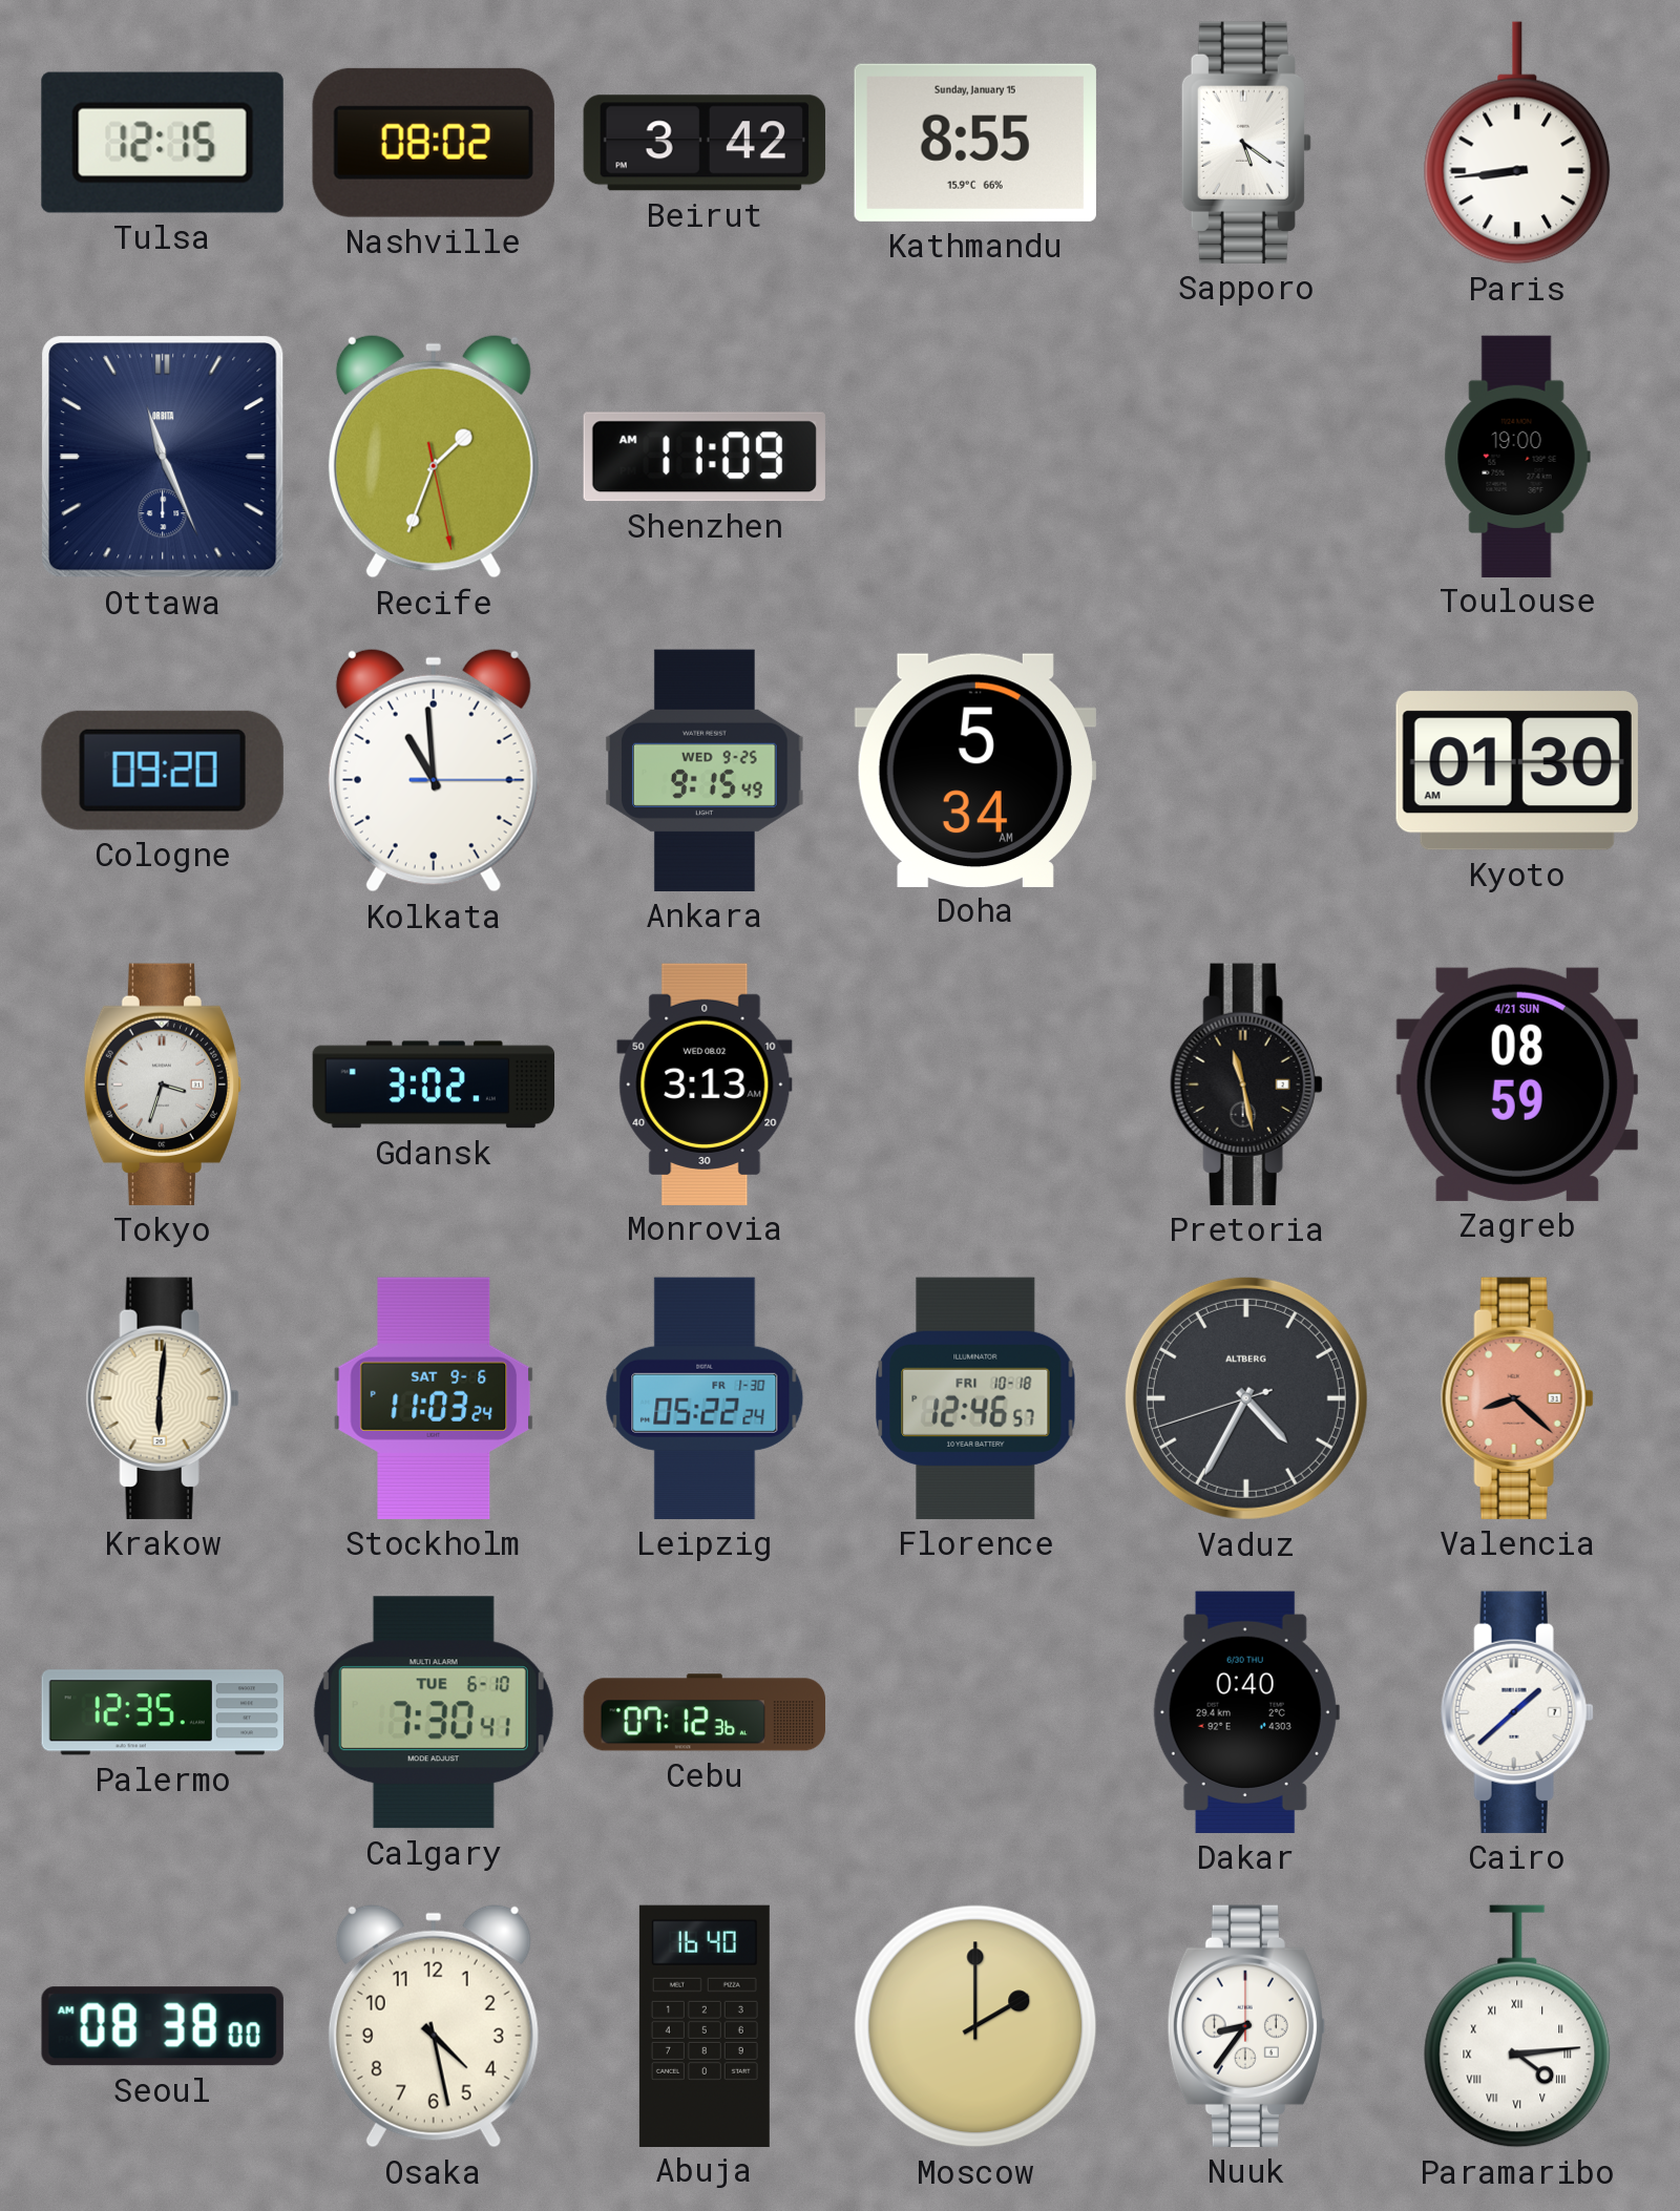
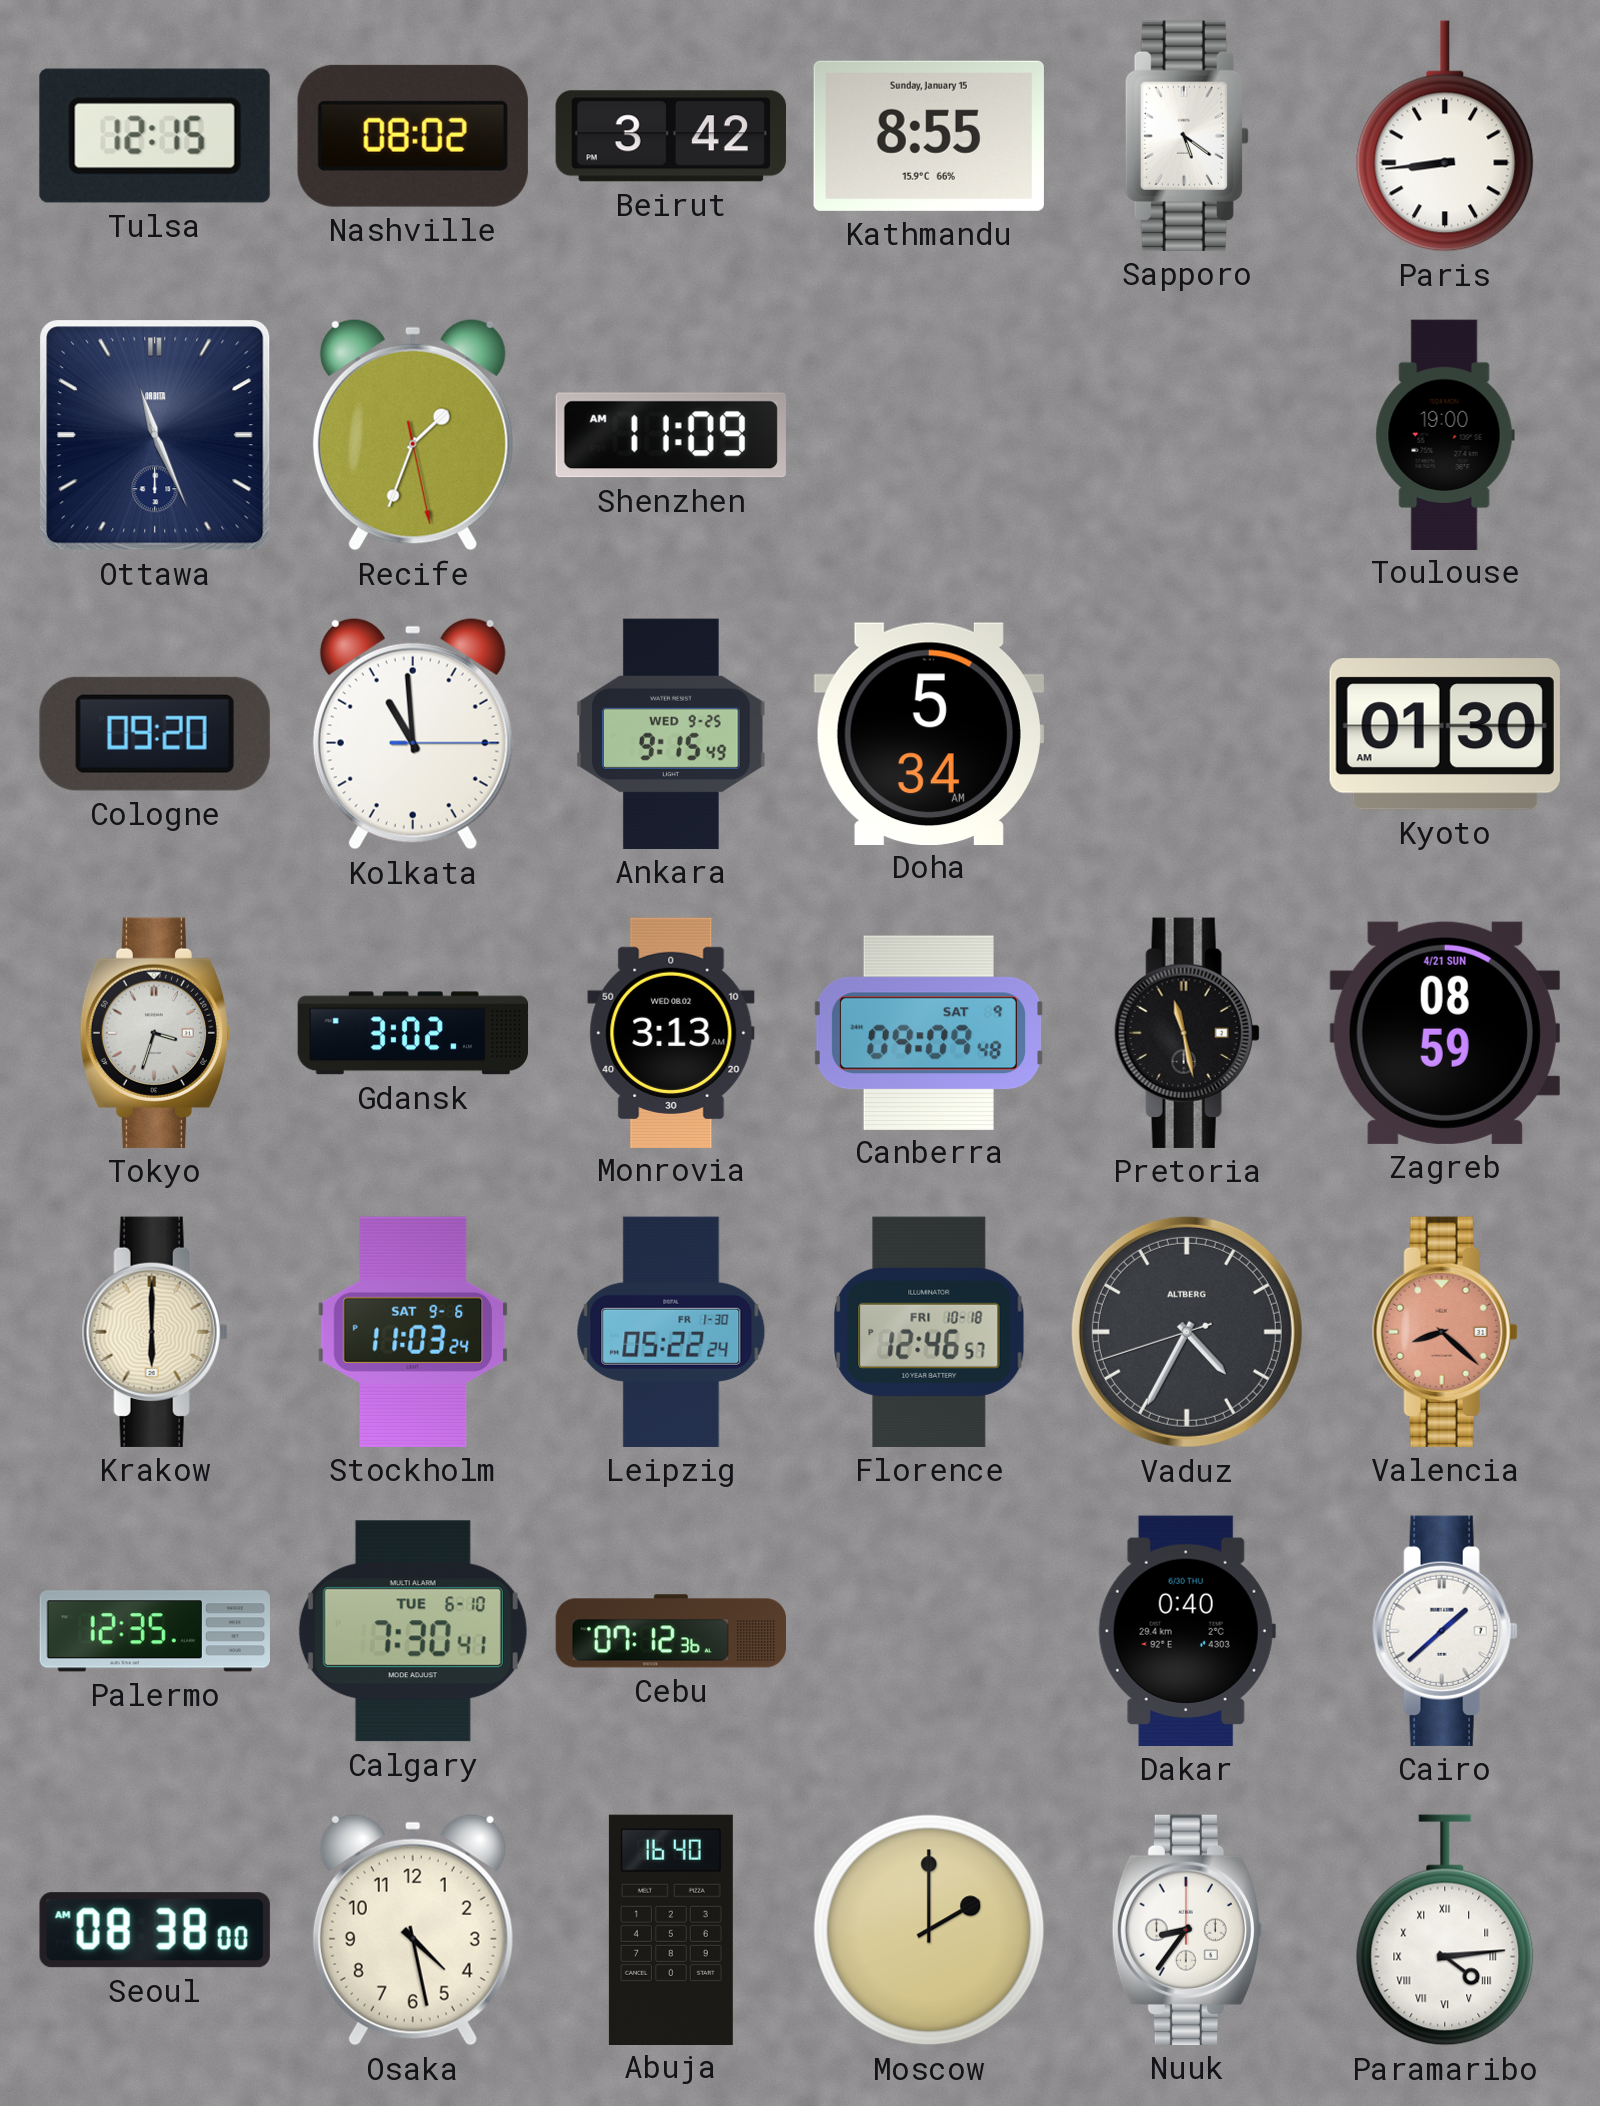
Canberra: none -> 09:09 (929, 1032)
Krakow: 6:01 -> 6:00 (155, 1332)
